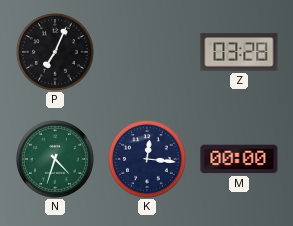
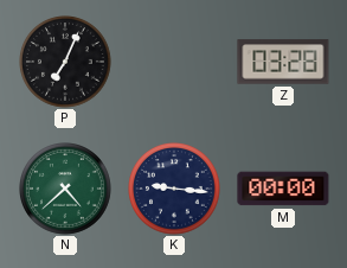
N: 4:33 -> 4:38 (66, 190)
K: 12:16 -> 9:16 (175, 190)
